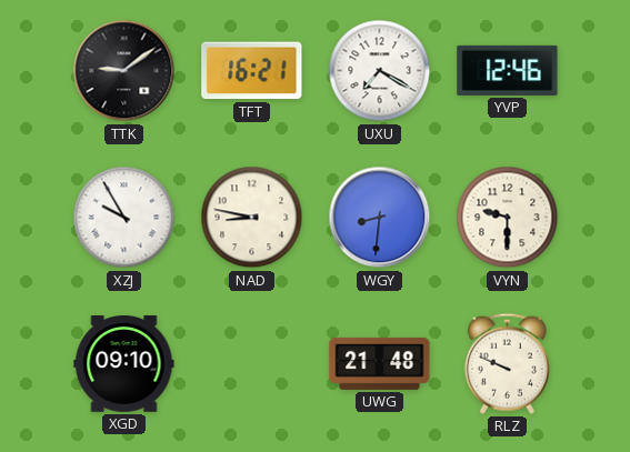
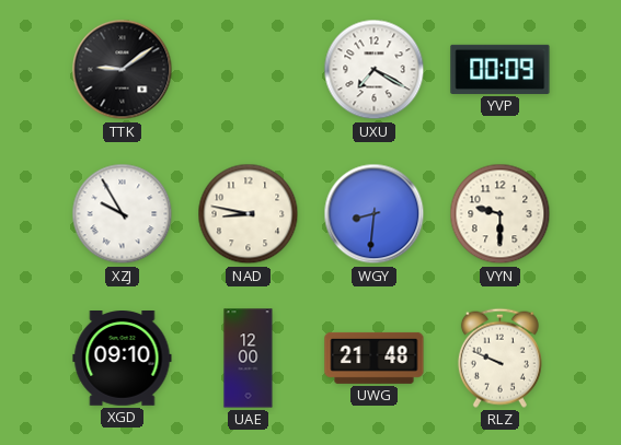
TFT: 16:21 -> none (252, 71)
YVP: 12:46 -> 00:09 (501, 69)
UAE: none -> 12:00 (249, 359)
